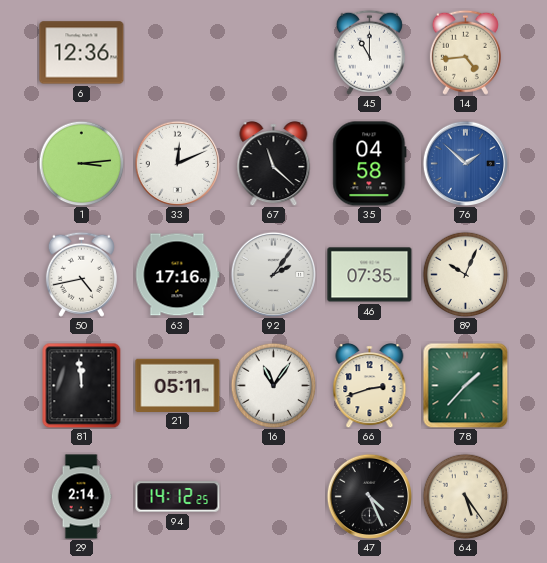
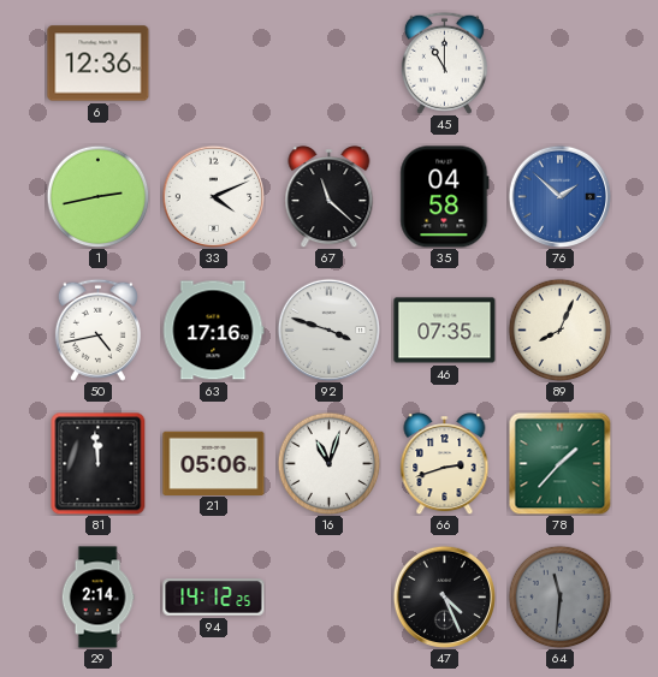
14: 4:44 -> none (465, 52)
1: 3:14 -> 2:43 (97, 196)
33: 12:11 -> 4:11 (213, 196)
92: 2:06 -> 3:48 (328, 329)
89: 10:04 -> 8:04 (559, 329)
21: 05:11 -> 05:06 (214, 463)
16: 11:06 -> 11:03 (328, 463)
64: 5:24 -> 11:31 (559, 596)
64 dial: cream -> grey (559, 596)
